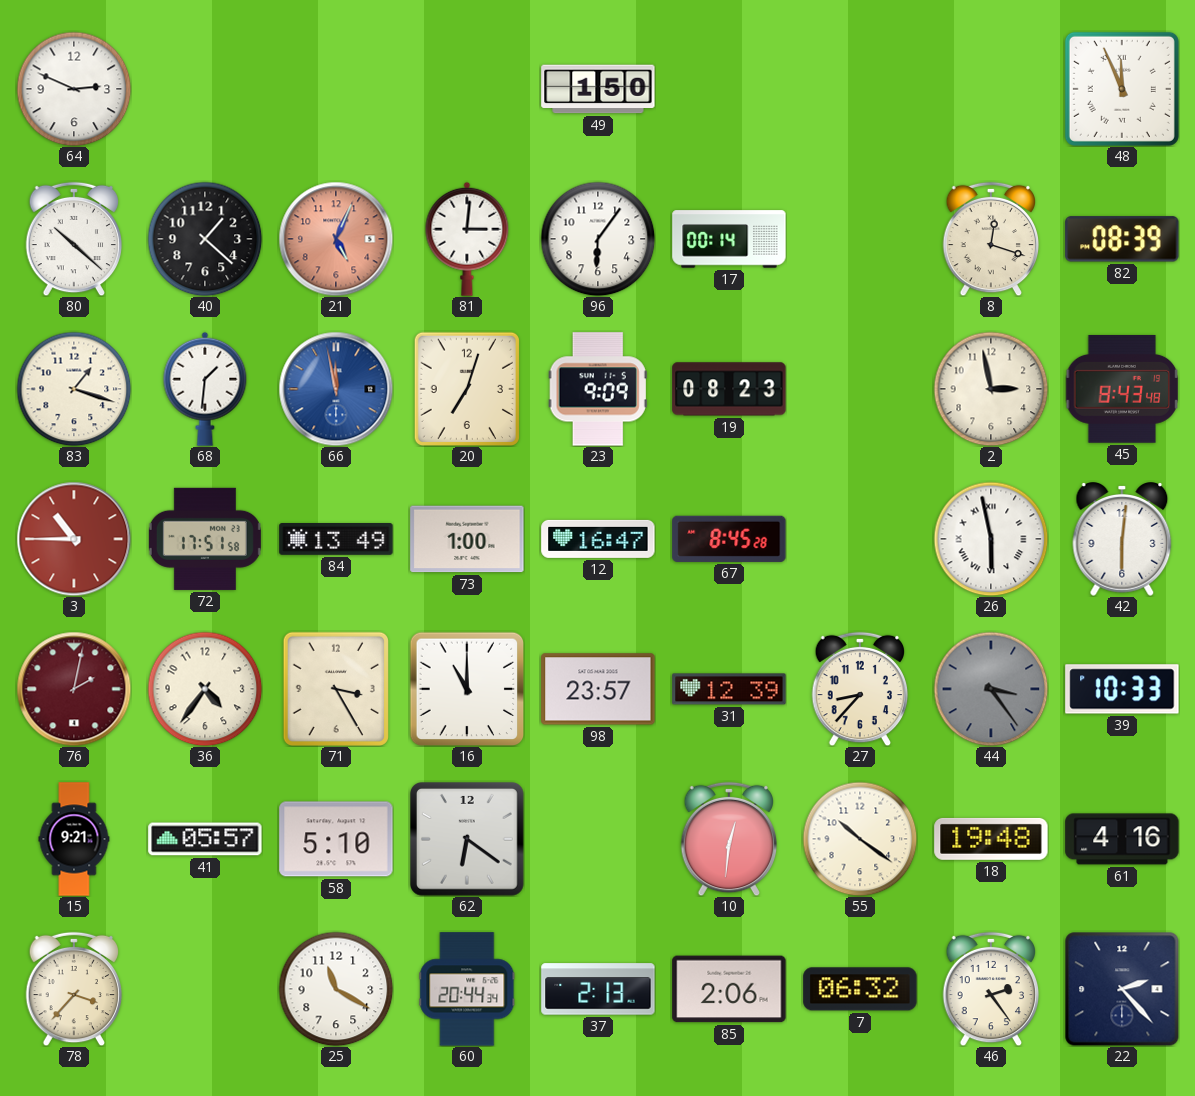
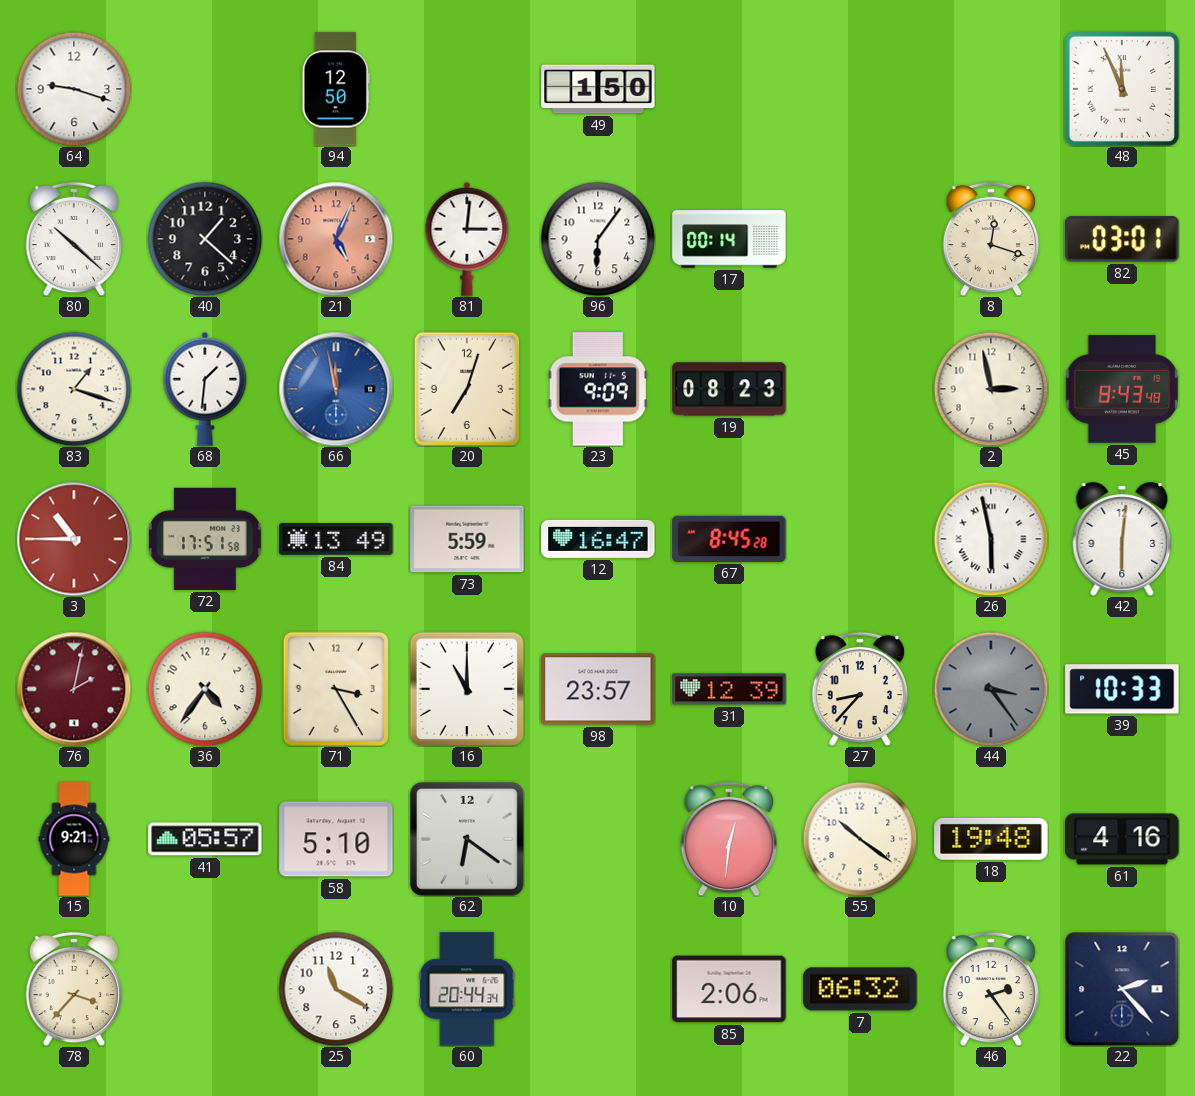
64: 2:49 -> 9:18 (74, 89)
94: none -> 12:50 (336, 89)
82: 08:39 -> 03:01 (1122, 239)
73: 1:00 -> 5:59 (467, 539)
37: 2:13 -> none (598, 989)
